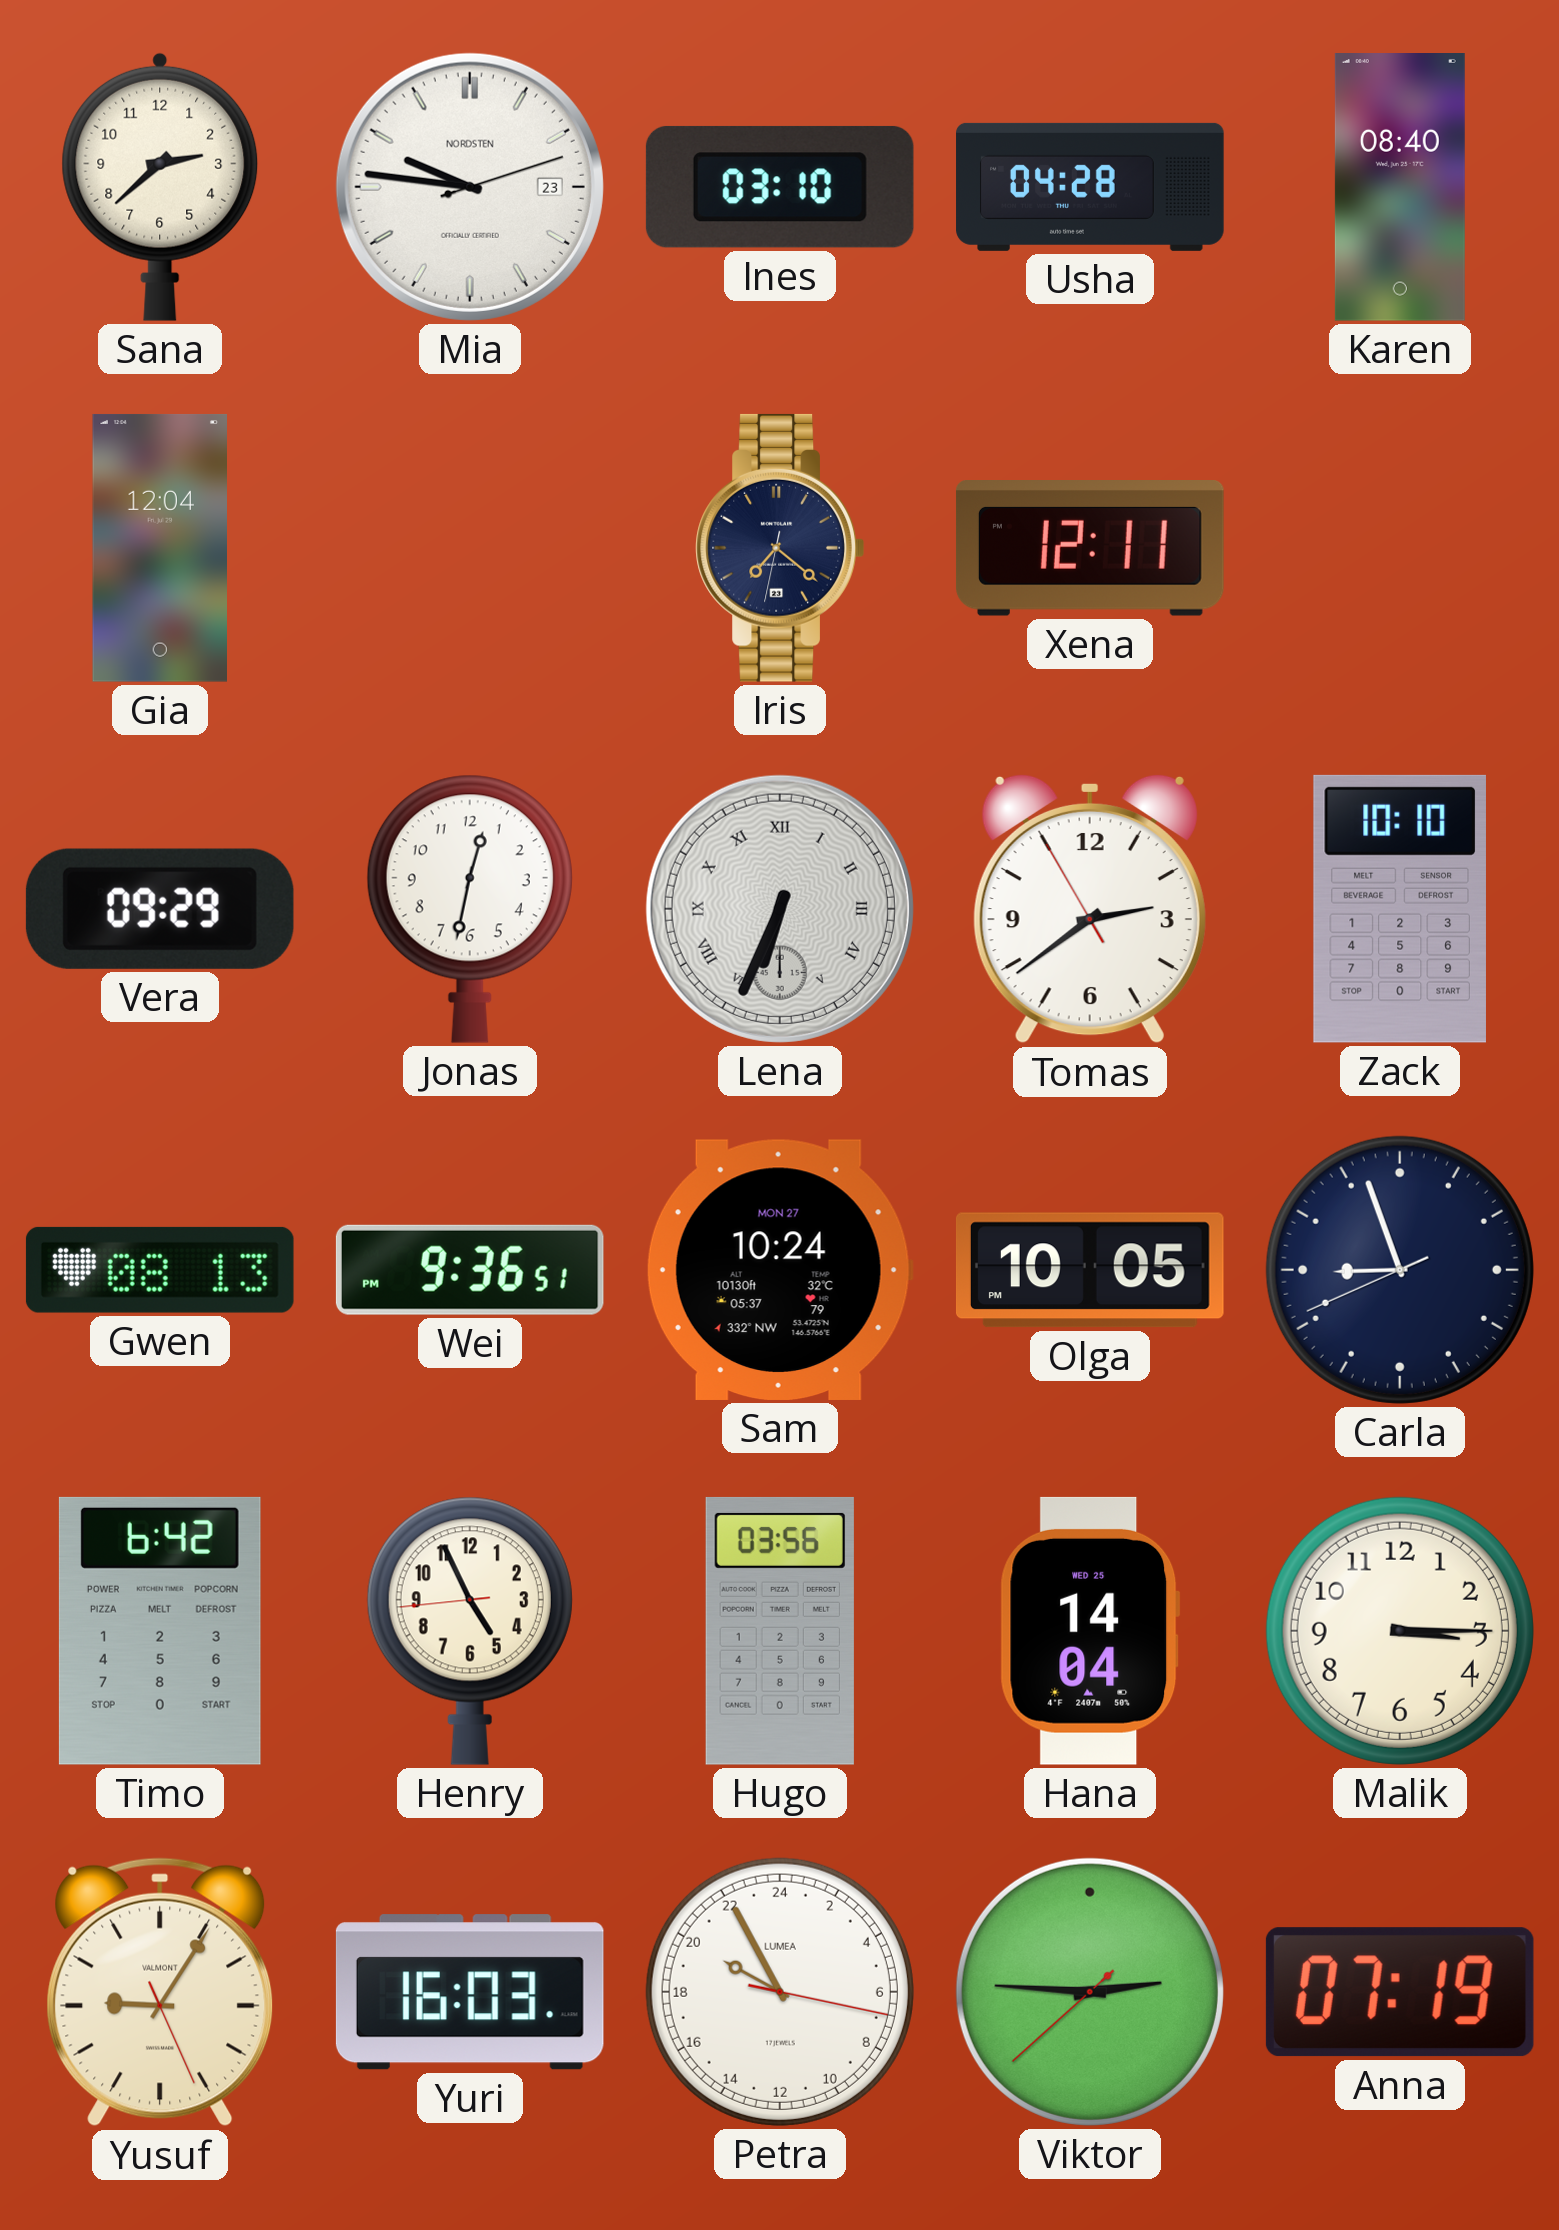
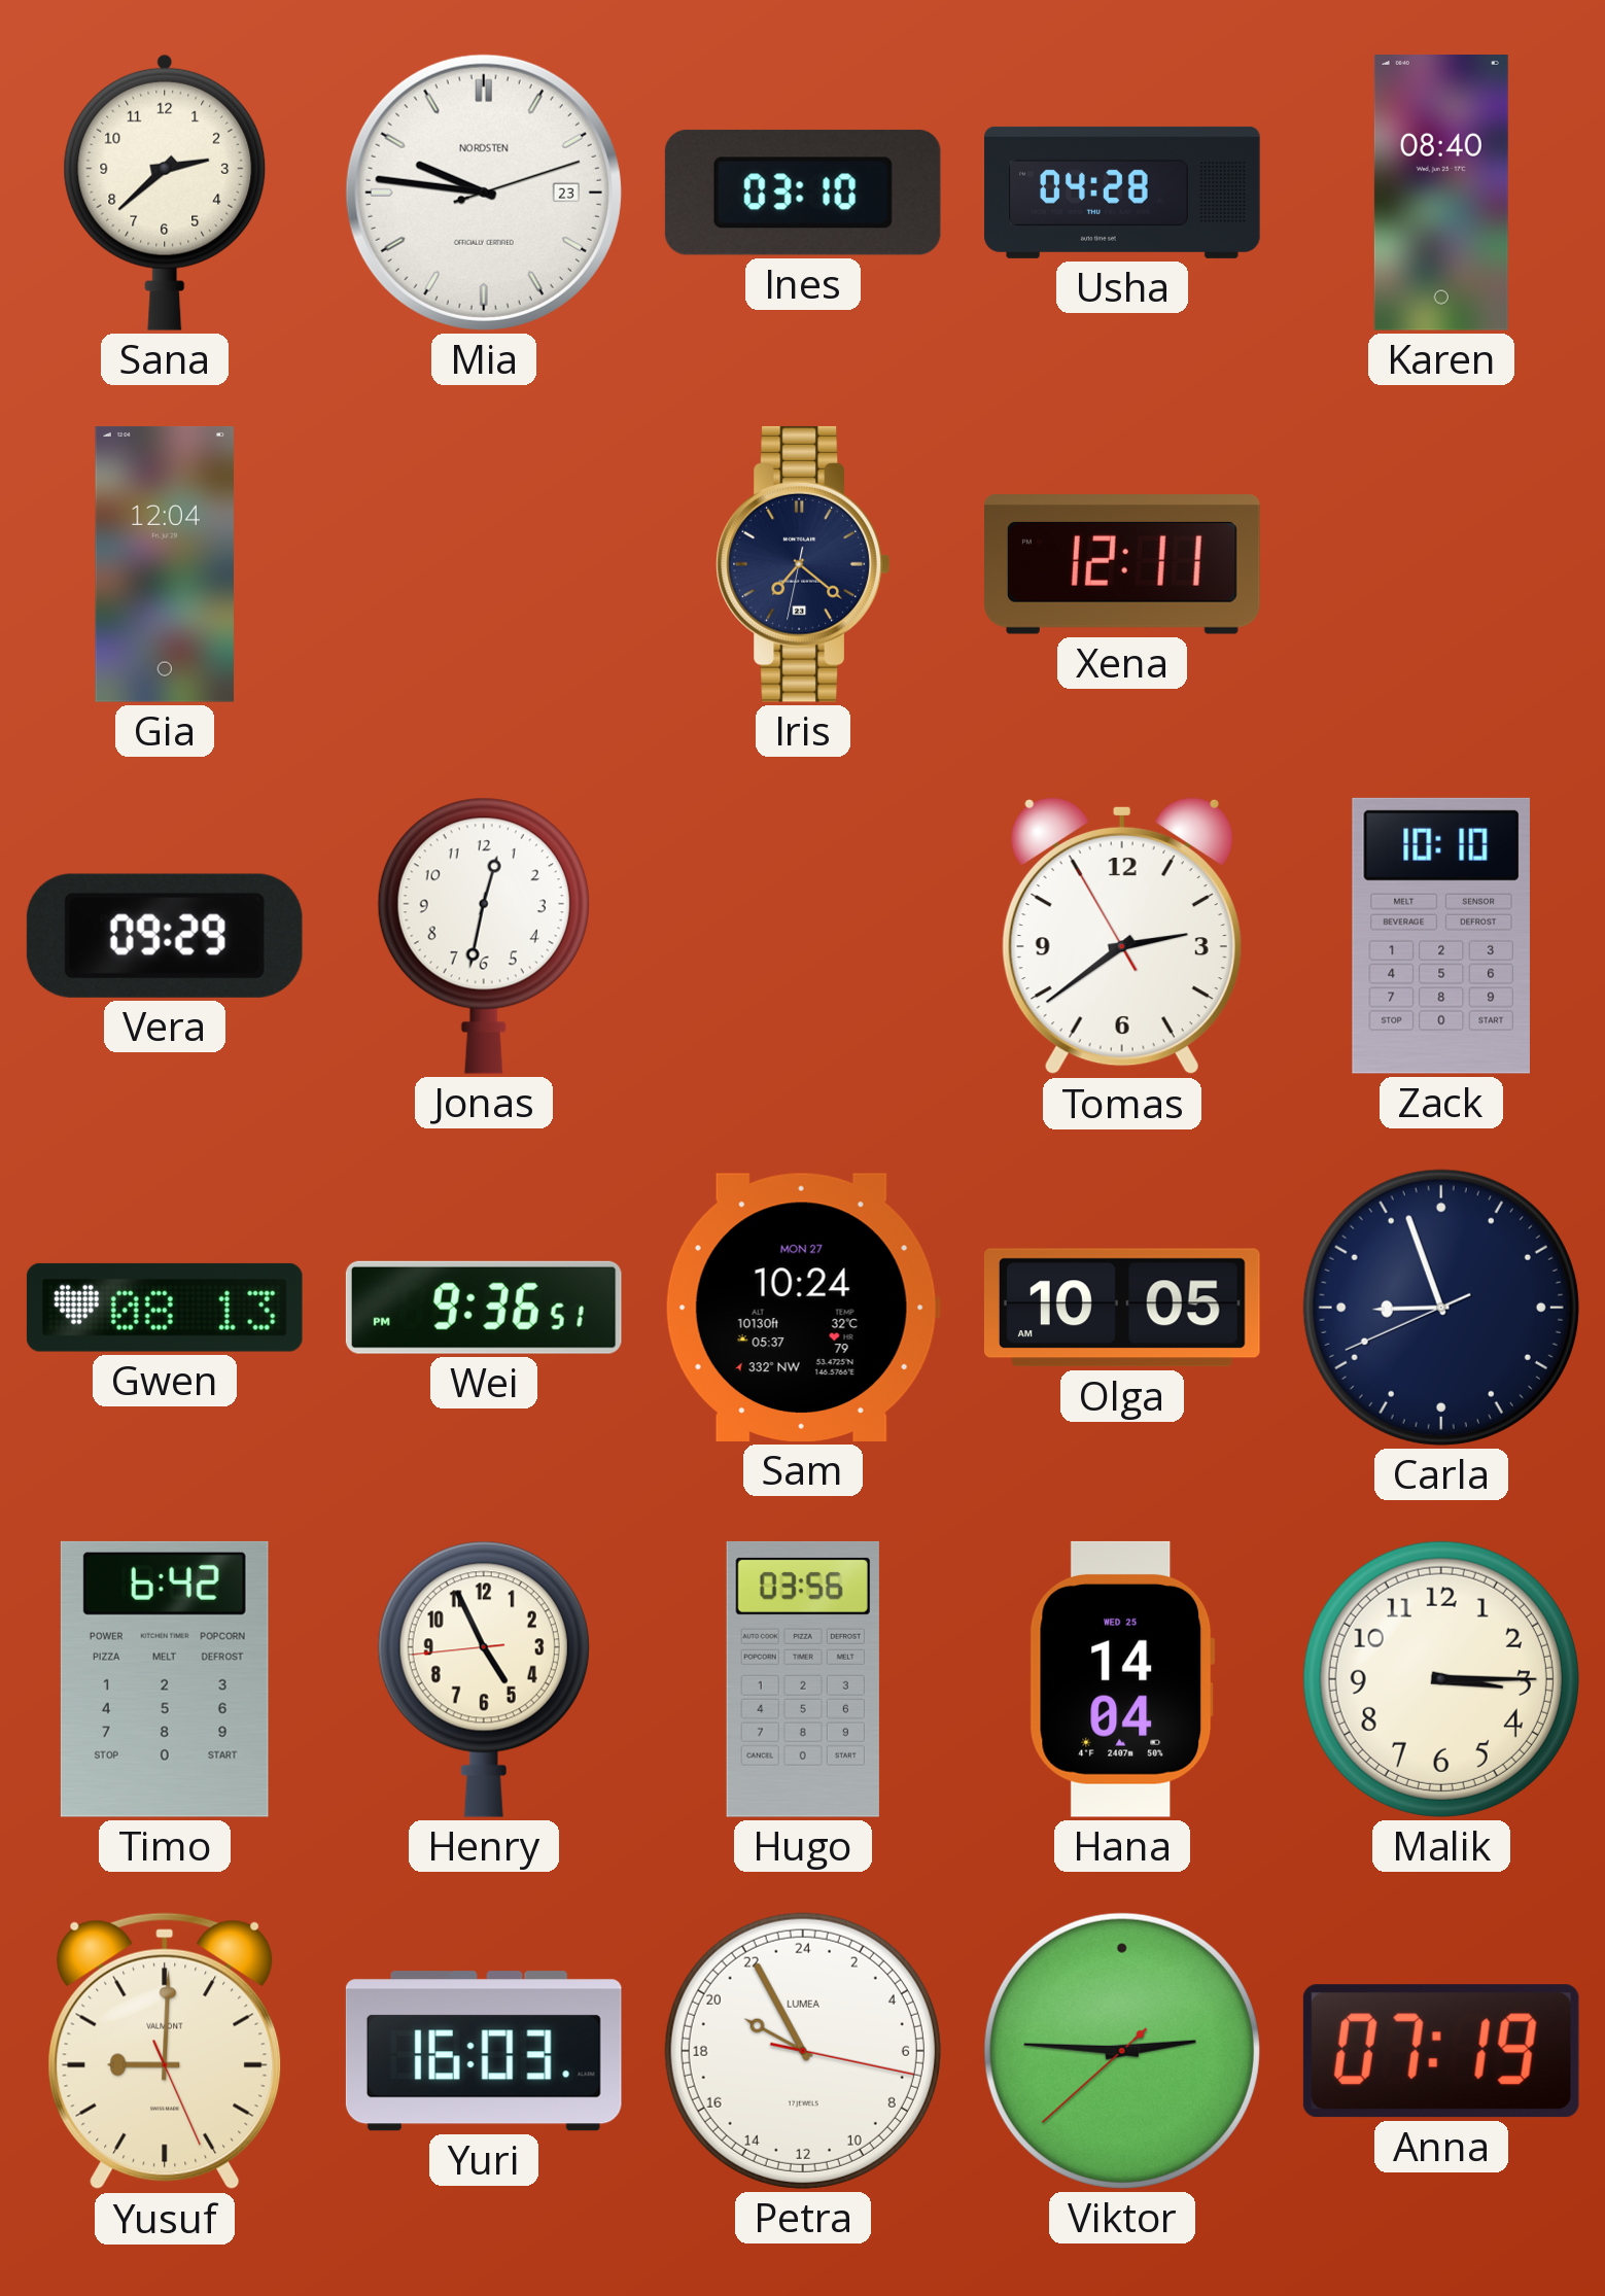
Lena: 6:34 -> none (780, 909)
Olga: 10:05 PM -> 10:05 AM (1122, 1308)
Yusuf: 9:05 -> 9:00 (165, 2051)
